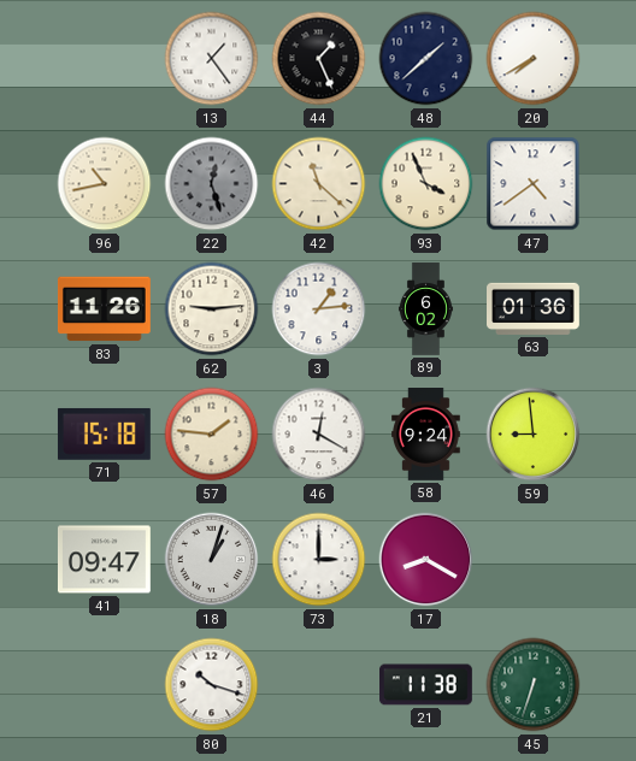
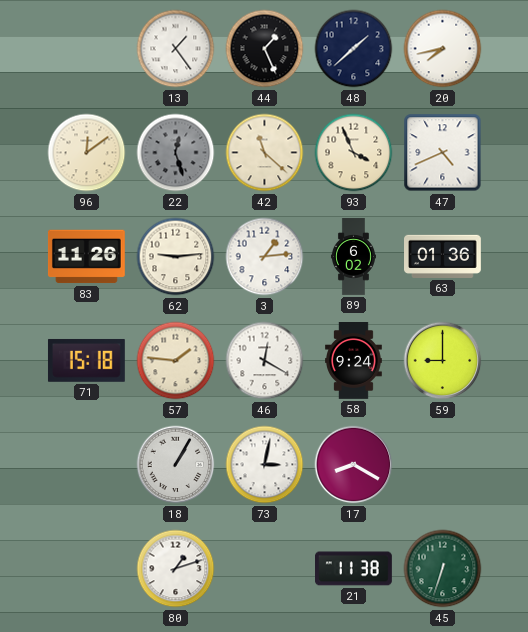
20: 7:40 -> 7:43 (443, 49)
96: 10:43 -> 12:09 (87, 153)
47: 4:39 -> 4:41 (443, 153)
59: 8:59 -> 9:00 (443, 361)
41: 09:47 -> none (104, 560)
18: 1:03 -> 1:05 (176, 465)
73: 3:00 -> 3:02 (265, 465)
80: 10:18 -> 1:12 (176, 569)
